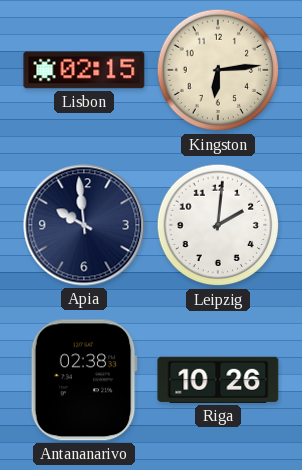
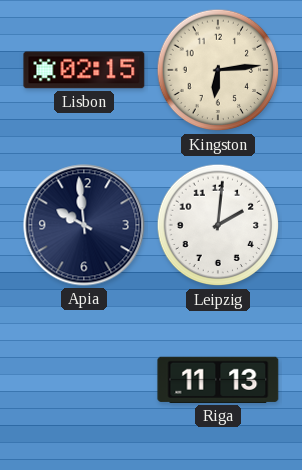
Antananarivo: 02:38 -> none (84, 380)
Riga: 10:26 -> 11:13 (218, 380)
